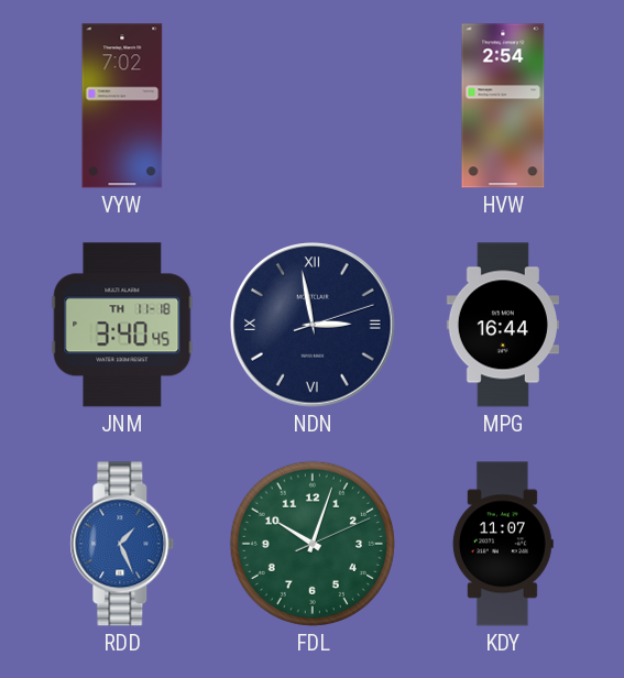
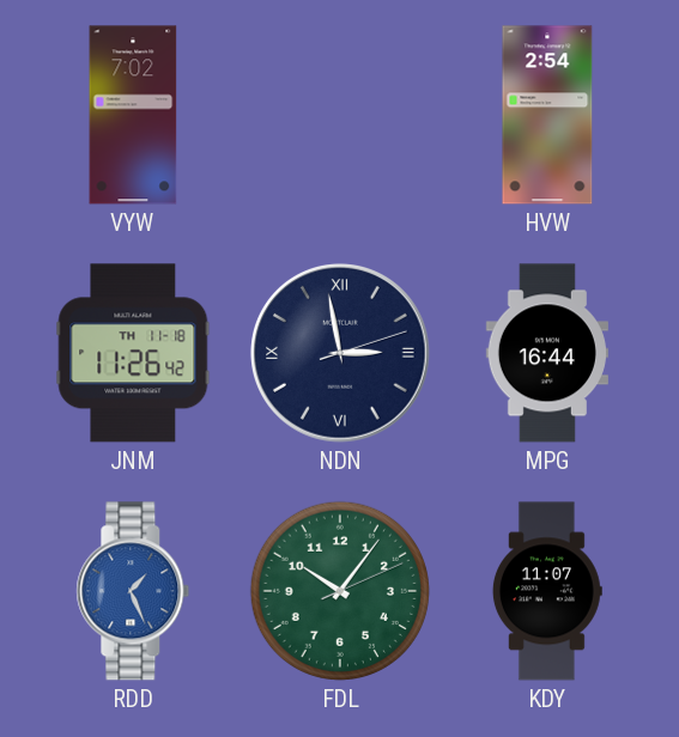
JNM: 3:40 -> 11:26 (133, 353)
FDL: 10:03 -> 10:06 (340, 591)
